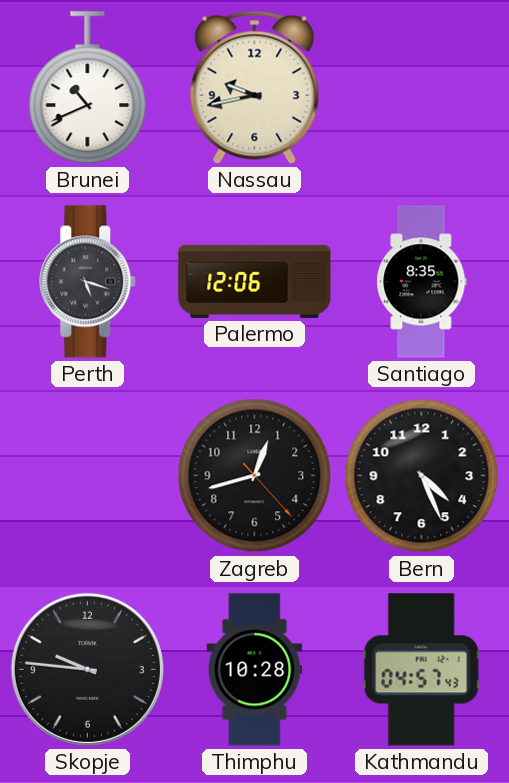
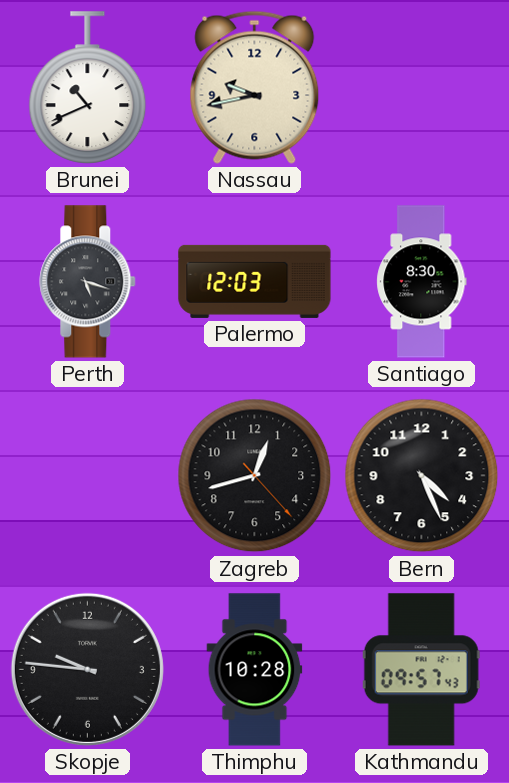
Palermo: 12:06 -> 12:03 (255, 281)
Santiago: 8:35 -> 8:30 (422, 282)
Kathmandu: 04:57 -> 09:57 (421, 670)
